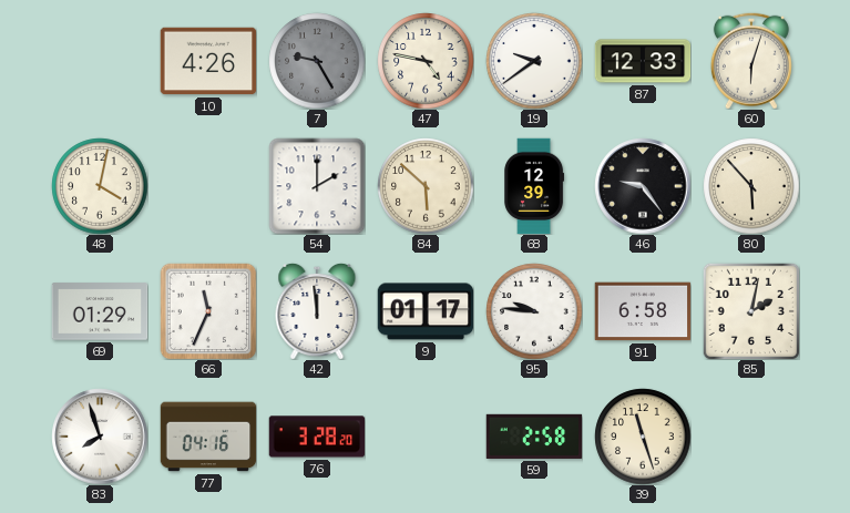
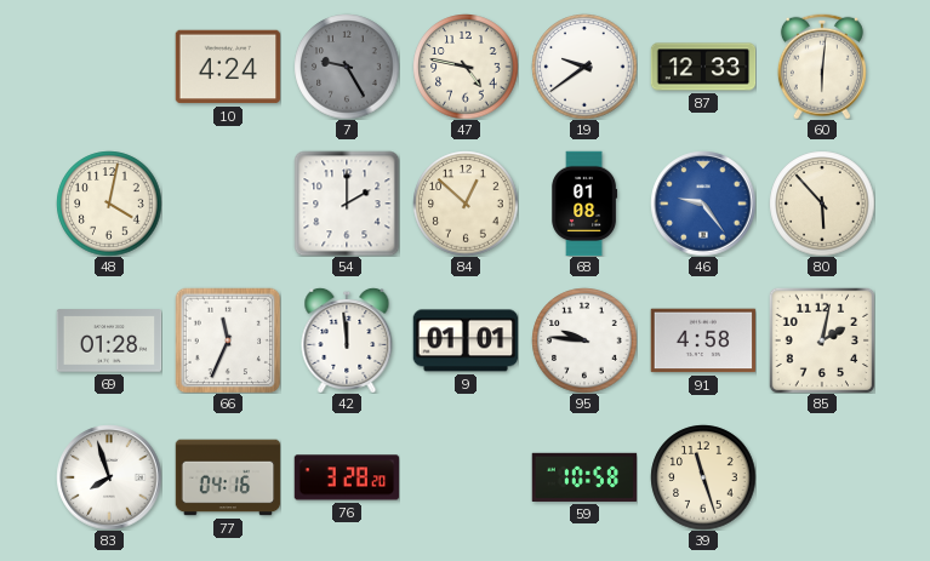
10: 4:26 -> 4:24 (228, 67)
60: 6:03 -> 6:01 (822, 67)
84: 5:52 -> 12:52 (466, 204)
68: 12:39 -> 01:08 (584, 204)
46 dial: black -> blue (703, 204)
69: 01:29 -> 01:28 (109, 340)
9: 01:17 -> 01:01 (466, 340)
91: 6:58 -> 4:58 (703, 340)
59: 2:58 -> 10:58 (584, 477)
